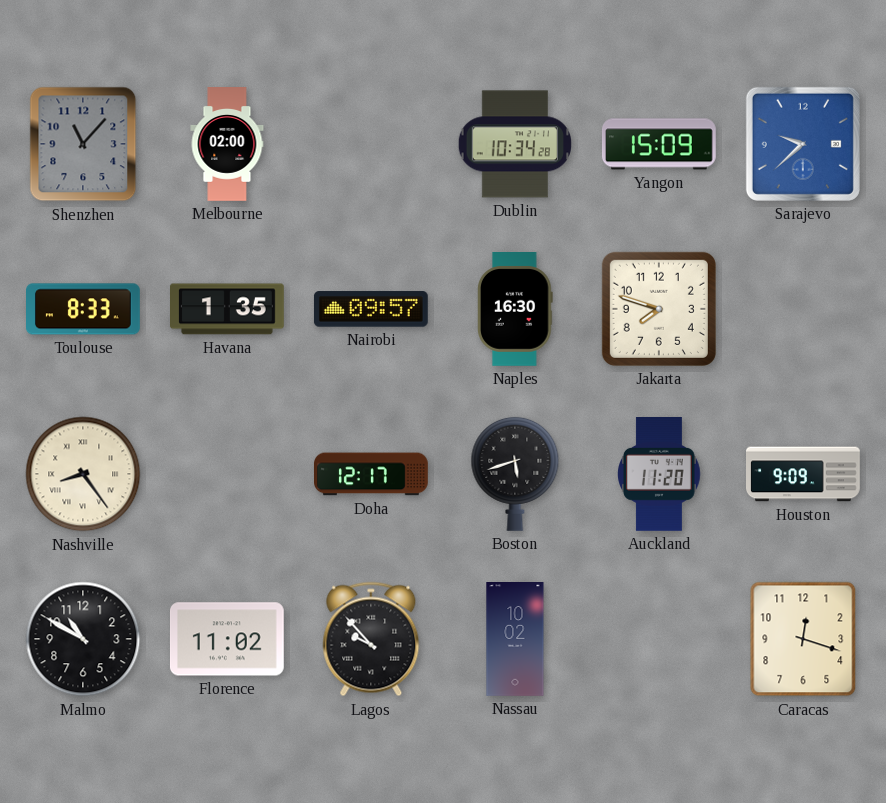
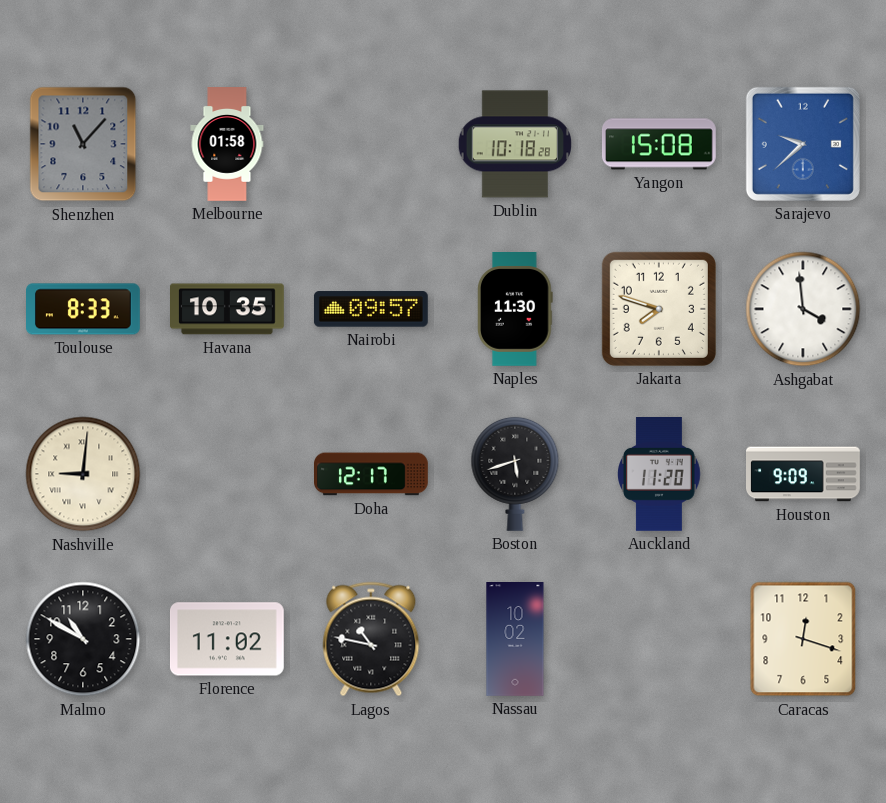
Melbourne: 02:00 -> 01:58 (227, 144)
Dublin: 10:34 -> 10:18 (515, 144)
Yangon: 15:09 -> 15:08 (659, 144)
Havana: 1:35 -> 10:35 (228, 309)
Naples: 16:30 -> 11:30 (516, 310)
Ashgabat: none -> 3:59 (803, 309)
Nashville: 8:24 -> 9:01 (83, 474)
Lagos: 9:53 -> 10:47 (371, 639)
